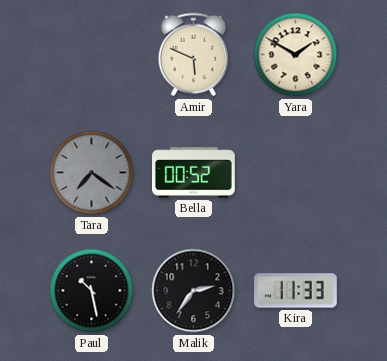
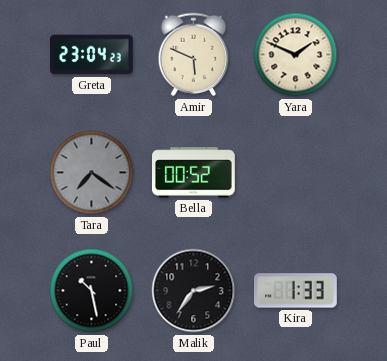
Greta: none -> 23:04 (92, 55)
Yara: 1:50 -> 1:49 (296, 55)
Kira: 11:33 -> 1:33 (296, 291)
